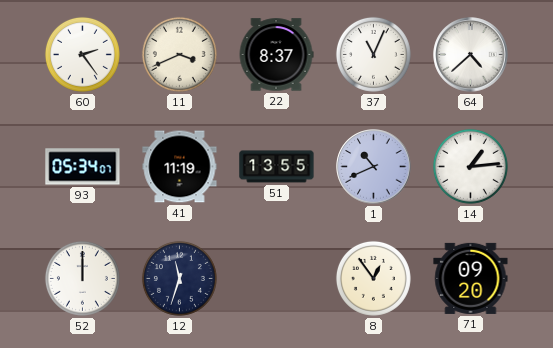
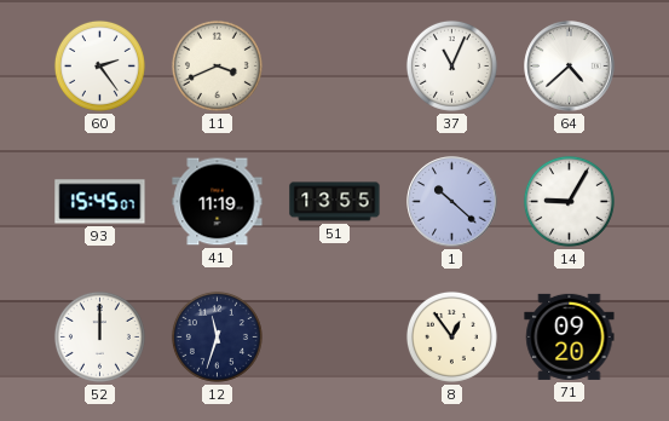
22: 8:37 -> none (276, 55)
93: 05:34 -> 15:45 (100, 202)
1: 10:41 -> 10:22 (452, 202)
14: 1:14 -> 9:05 (569, 201)
